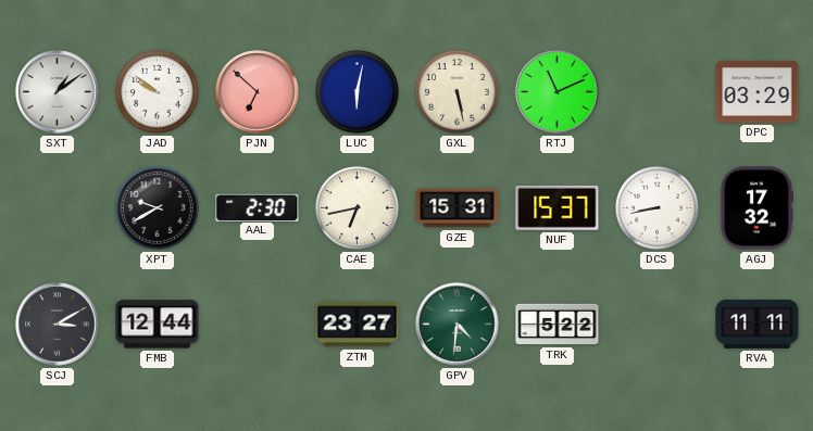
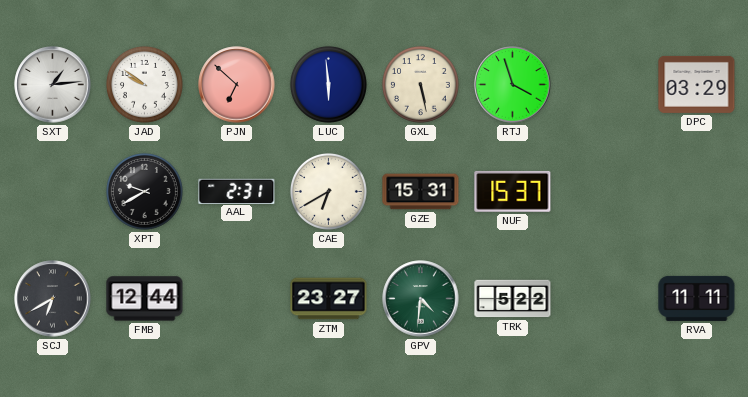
SXT: 1:09 -> 1:14 (53, 85)
LUC: 6:02 -> 5:59 (328, 84)
RTJ: 11:11 -> 3:57 (513, 85)
AAL: 2:30 -> 2:31 (237, 191)
CAE: 6:43 -> 6:40 (328, 191)
DCS: 8:43 -> none (656, 207)
AGJ: 17:32 -> none (756, 208)
SCJ: 3:10 -> 6:40 (53, 299)
